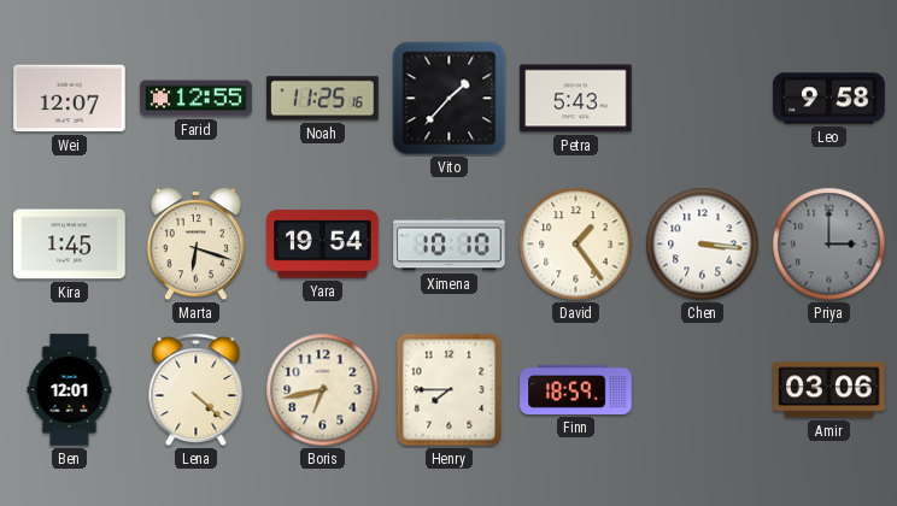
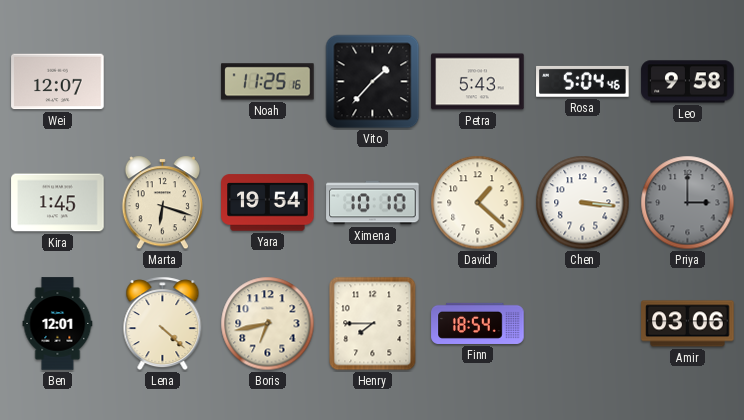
Farid: 12:55 -> none (197, 99)
Rosa: none -> 5:04 (583, 81)
David: 1:24 -> 1:22 (478, 203)
Finn: 18:59 -> 18:54 (478, 323)
